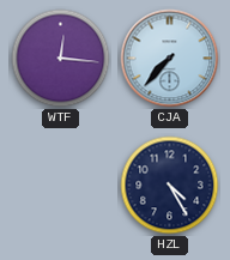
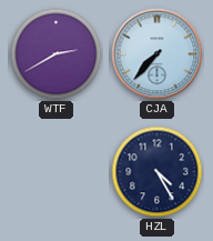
WTF: 12:16 -> 2:40 (57, 54)
